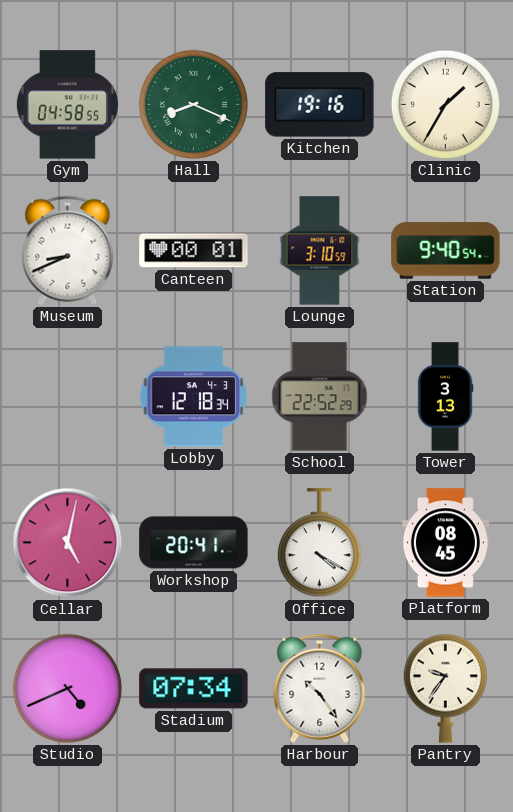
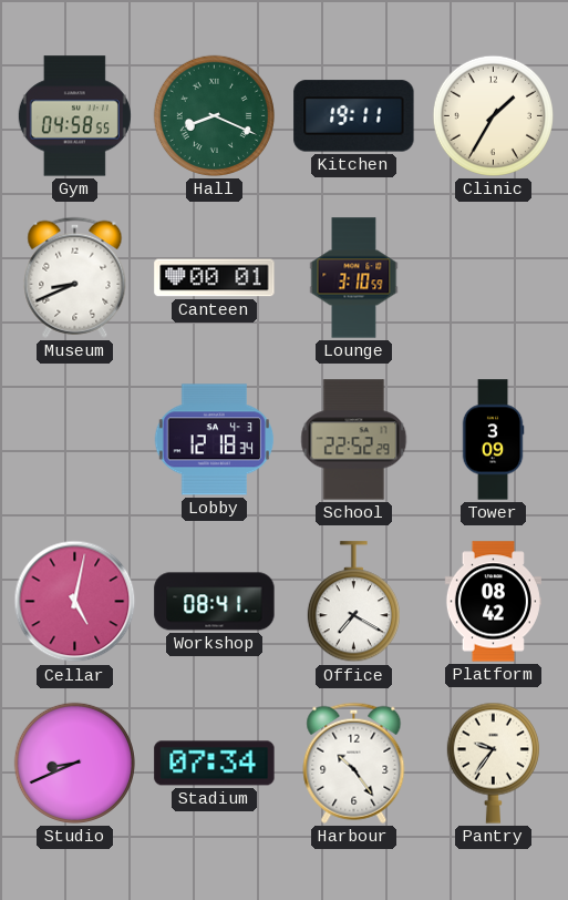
Kitchen: 19:16 -> 19:11 (354, 116)
Station: 9:40 -> none (446, 251)
Tower: 3:13 -> 3:09 (493, 440)
Workshop: 20:41 -> 08:41 (215, 602)
Office: 4:20 -> 7:20 (353, 602)
Platform: 08:45 -> 08:42 (493, 602)
Studio: 4:41 -> 8:41 (74, 763)
